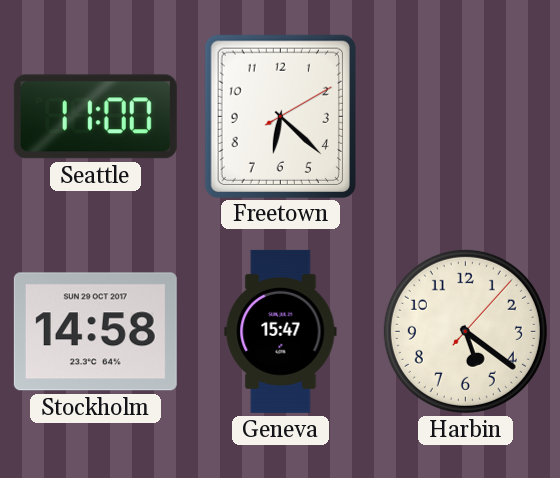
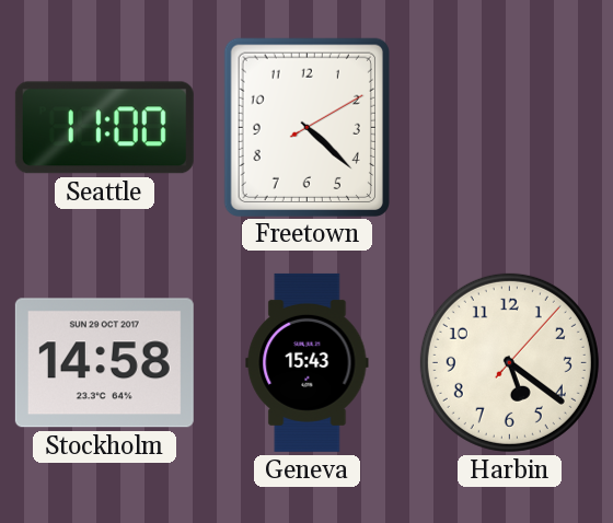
Freetown: 6:22 -> 4:22 (307, 127)
Geneva: 15:47 -> 15:43 (308, 362)
